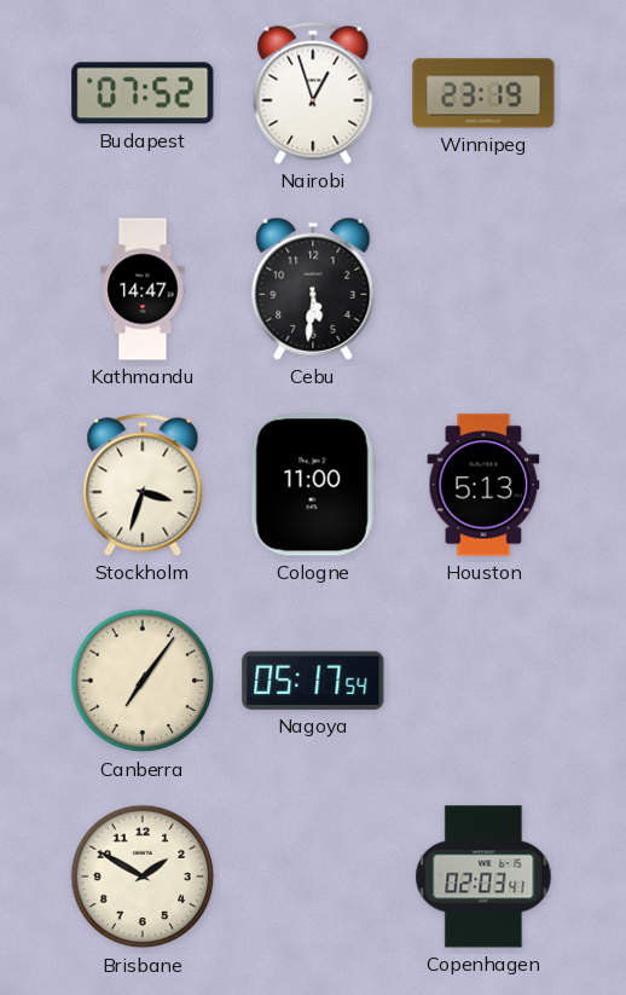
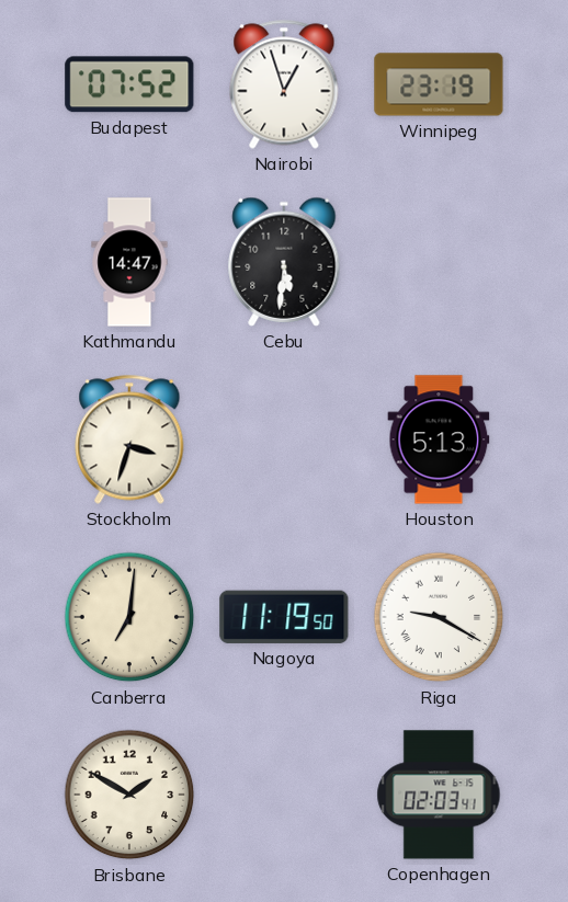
Cologne: 11:00 -> none (313, 485)
Canberra: 7:06 -> 7:01 (129, 617)
Nagoya: 05:17 -> 11:19 (284, 617)
Riga: none -> 9:20 (439, 617)
